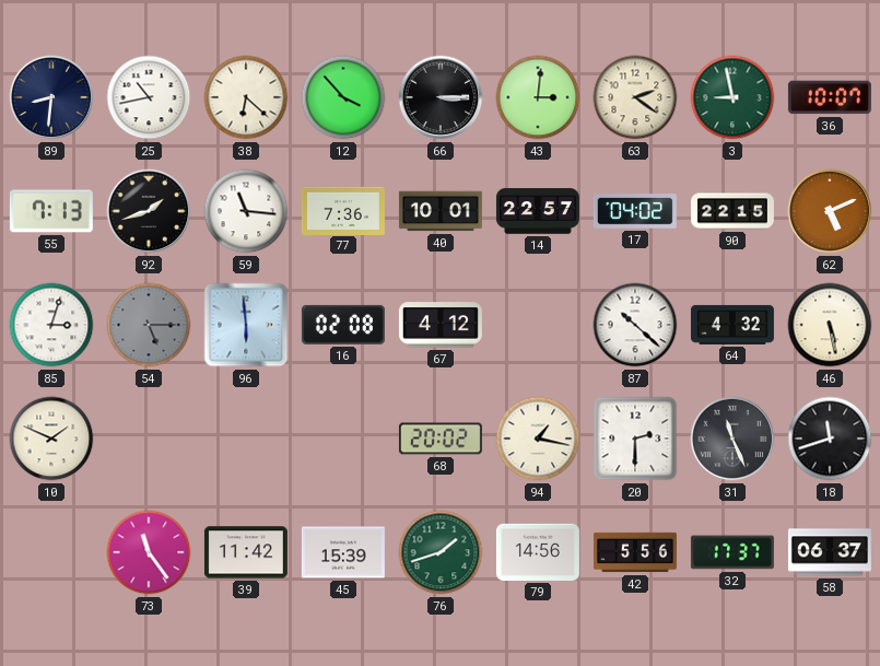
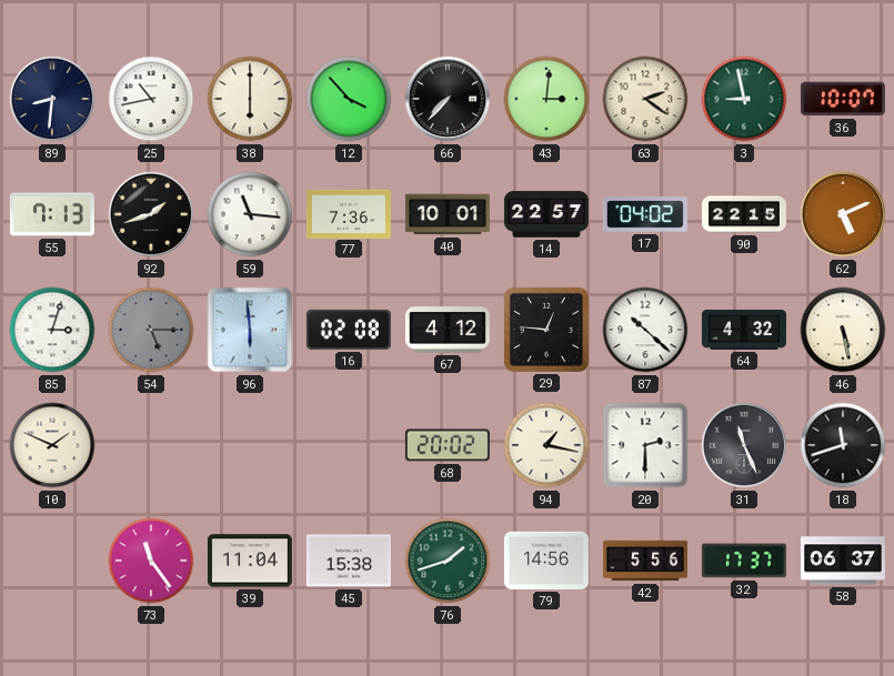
38: 6:22 -> 6:00 (250, 99)
66: 3:15 -> 7:37 (448, 99)
29: none -> 12:46 (546, 330)
39: 11:42 -> 11:04 (250, 561)
45: 15:39 -> 15:38 (349, 561)
